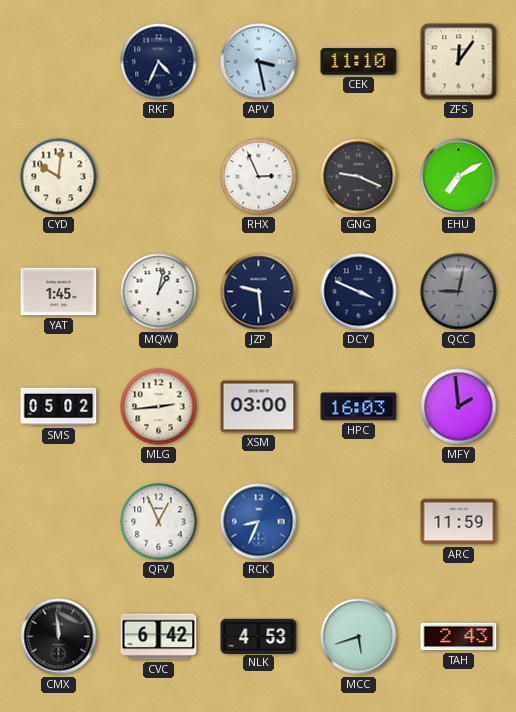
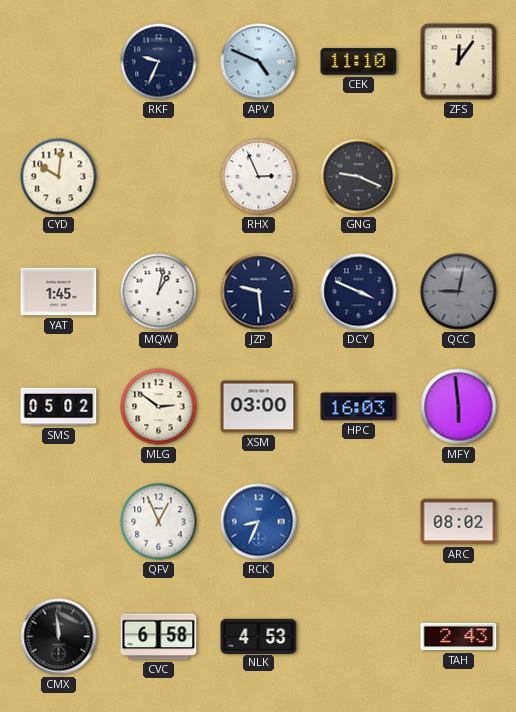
RKF: 4:34 -> 9:34 (159, 62)
APV: 3:28 -> 4:49 (259, 62)
EHU: 7:10 -> none (459, 177)
MLG: 2:44 -> 2:51 (159, 407)
MFY: 1:59 -> 5:59 (459, 407)
ARC: 11:59 -> 08:02 (459, 522)
CVC: 6:42 -> 6:58 (159, 637)
MCC: 5:42 -> none (359, 637)
